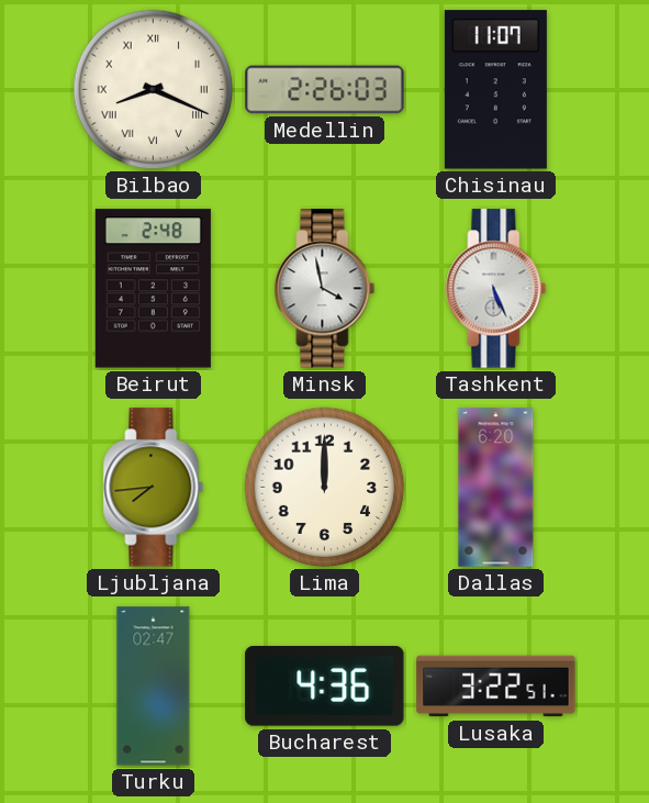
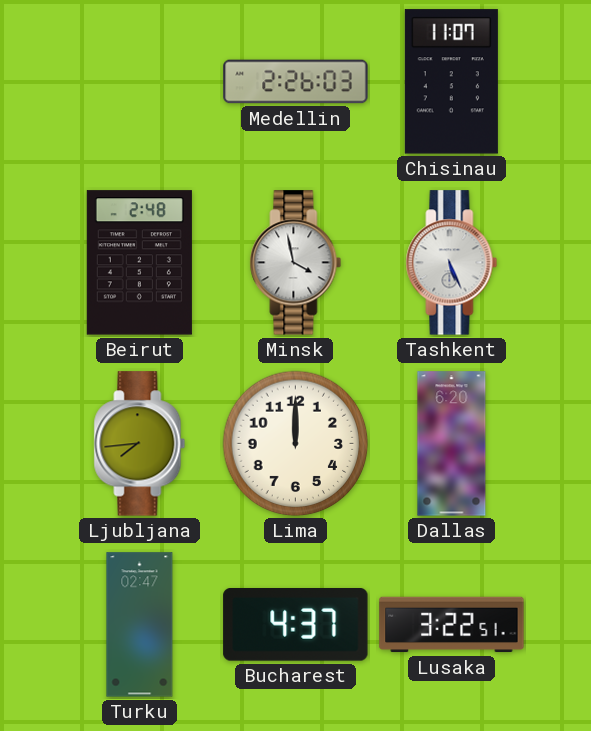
Bilbao: 8:19 -> none (154, 90)
Bucharest: 4:36 -> 4:37 (296, 625)
